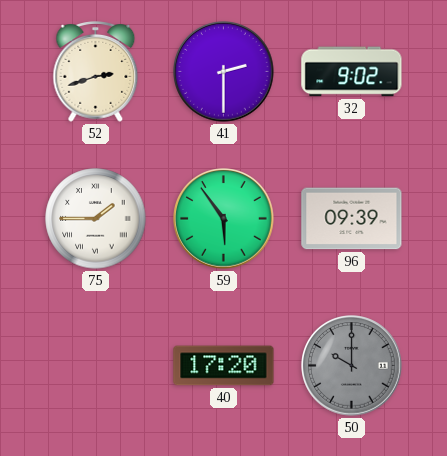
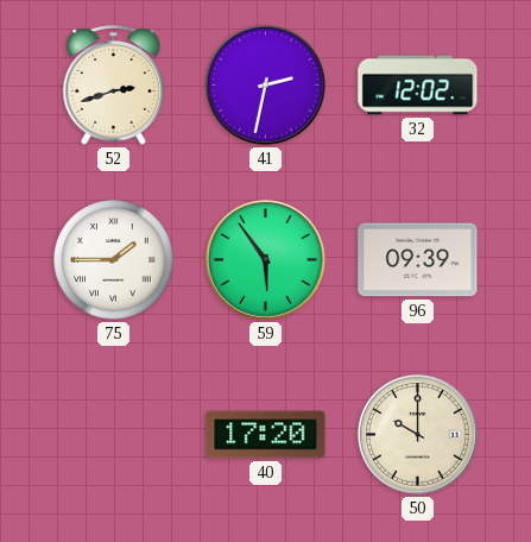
41: 2:30 -> 2:32 (266, 86)
32: 9:02 -> 12:02 (418, 86)
50 dial: grey -> cream (418, 435)
